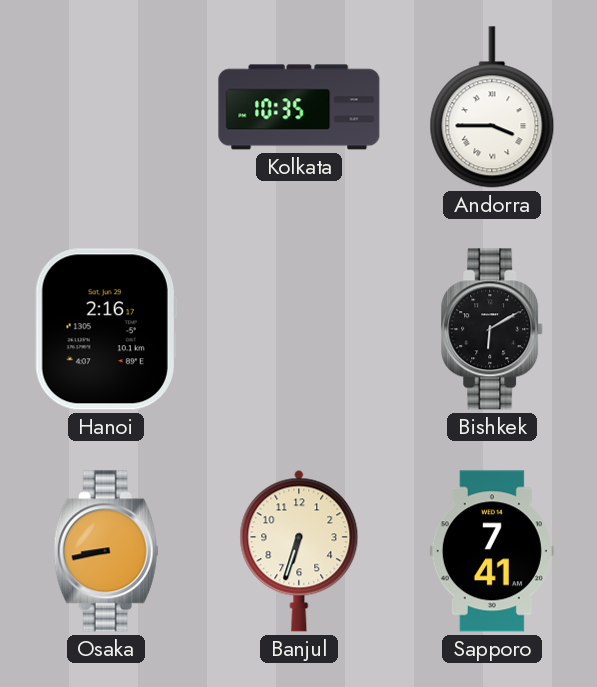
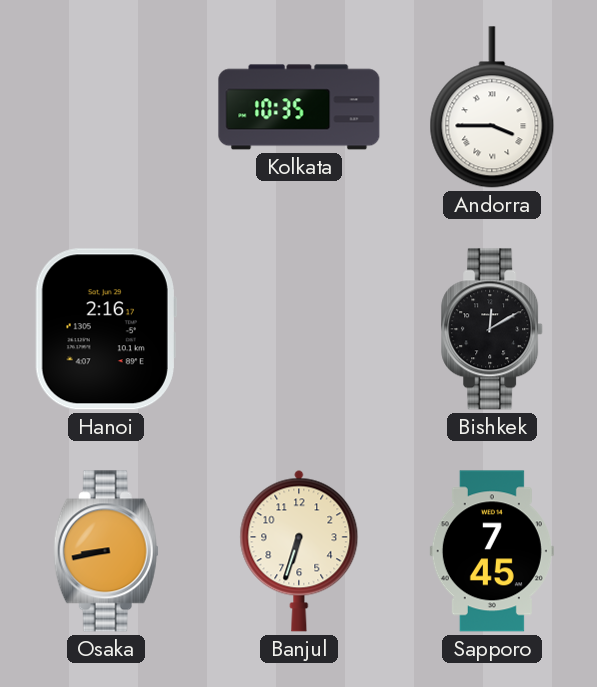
Bishkek: 6:10 -> 12:10 (493, 329)
Sapporo: 7:41 -> 7:45 (492, 551)
